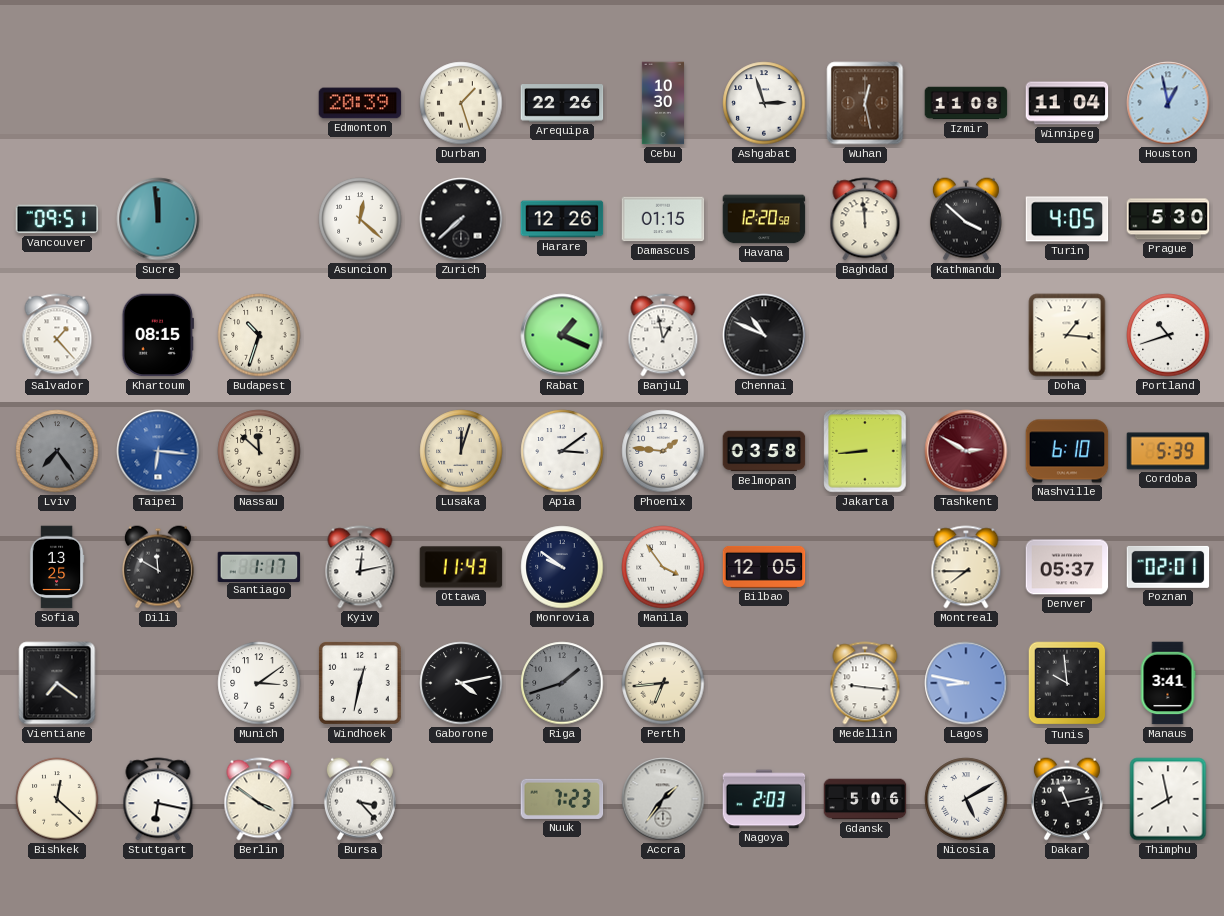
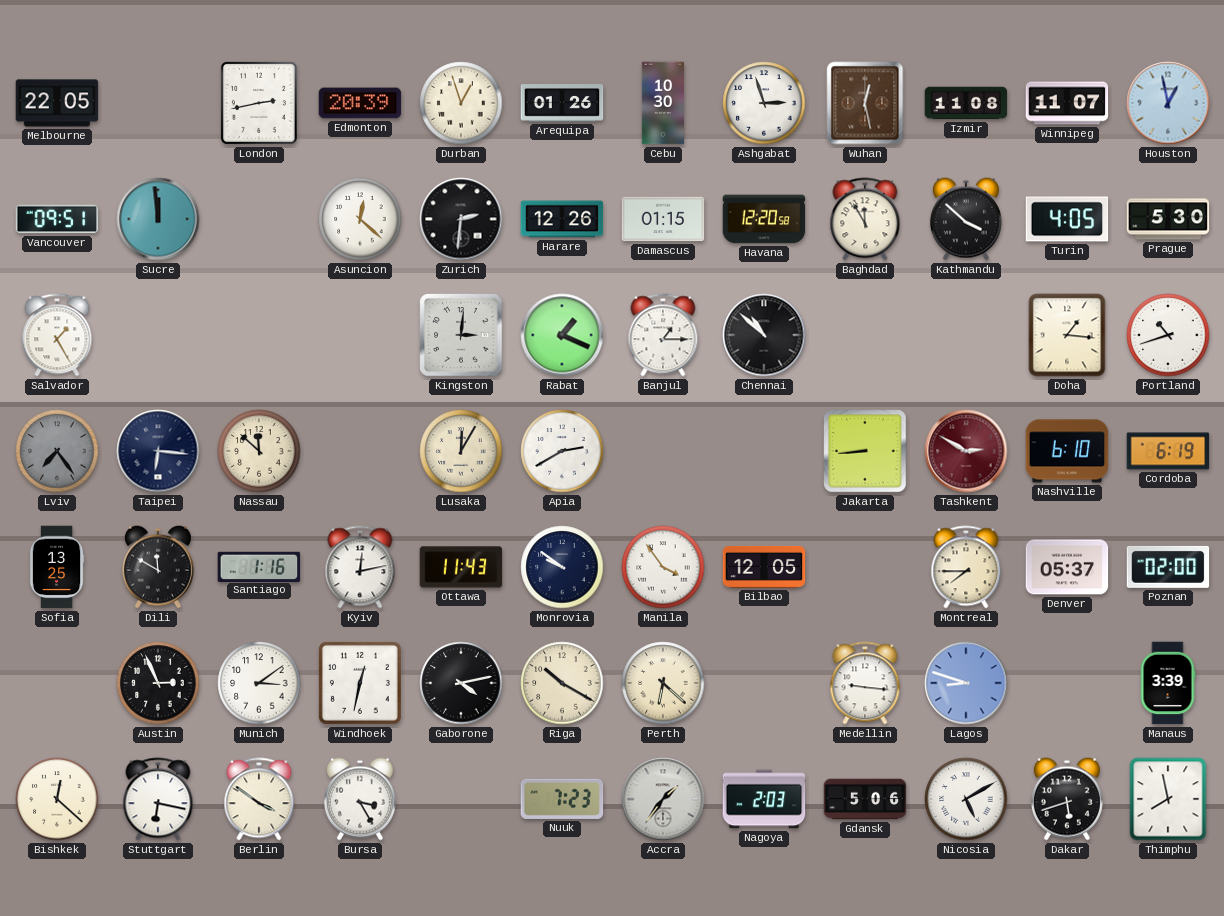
Melbourne: none -> 22:05 (57, 103)
London: none -> 2:43 (259, 103)
Durban: 1:27 -> 12:57 (461, 103)
Arequipa: 22:26 -> 01:26 (562, 103)
Winnipeg: 11:04 -> 11:07 (1067, 103)
Zurich: 7:38 -> 2:31 (461, 219)
Baghdad: 11:59 -> 11:55 (865, 219)
Salvador: 1:23 -> 1:25 (57, 335)
Khartoum: 08:15 -> none (157, 335)
Budapest: 10:33 -> none (259, 335)
Kingston: none -> 3:01 (461, 335)
Banjul: 12:58 -> 1:15 (663, 335)
Chennai: 10:49 -> 10:52 (764, 335)
Taipei dial: blue -> navy (158, 451)
Lusaka: 12:03 -> 12:05 (461, 451)
Apia: 3:09 -> 2:40 (562, 451)
Phoenix: 1:46 -> none (663, 451)
Belmopan: 03:58 -> none (764, 451)
Cordoba: 5:39 -> 6:19 (1168, 451)
Santiago: 1:17 -> 1:16 (259, 566)
Poznan: 02:01 -> 02:00 (1168, 567)
Vientiane: 7:21 -> none (57, 683)
Austin: none -> 2:56 (158, 683)
Riga: 1:42 -> 10:20 (562, 683)
Riga dial: grey -> cream (562, 683)
Perth: 6:44 -> 6:22 (663, 683)
Lagos: 8:47 -> 8:48 (966, 683)
Tunis: 9:59 -> none (1067, 683)
Manaus: 3:41 -> 3:39 (1168, 683)
Bursa: 3:23 -> 3:25 (360, 799)
Dakar: 11:13 -> 5:42 (1067, 799)
